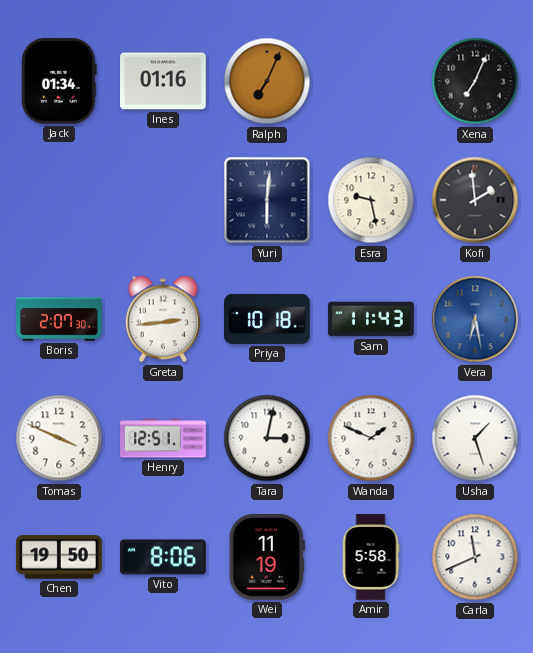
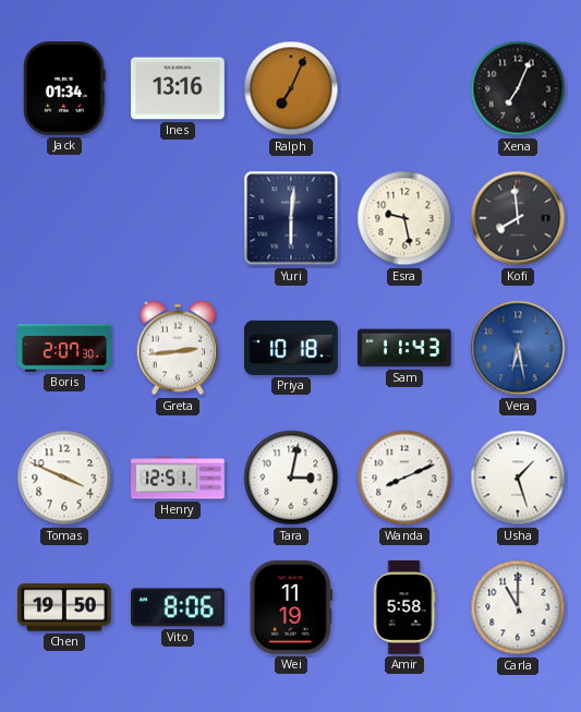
Ines: 01:16 -> 13:16 (178, 88)
Kofi: 1:59 -> 7:59 (518, 218)
Wanda: 1:49 -> 8:11 (404, 478)
Carla: 11:41 -> 11:00 (518, 607)
